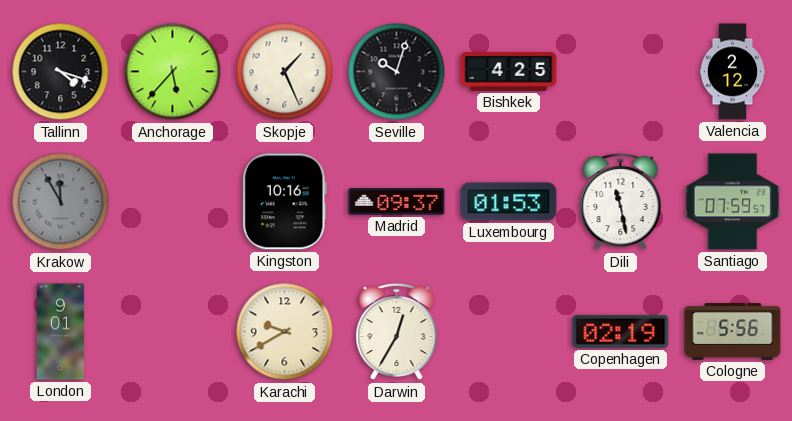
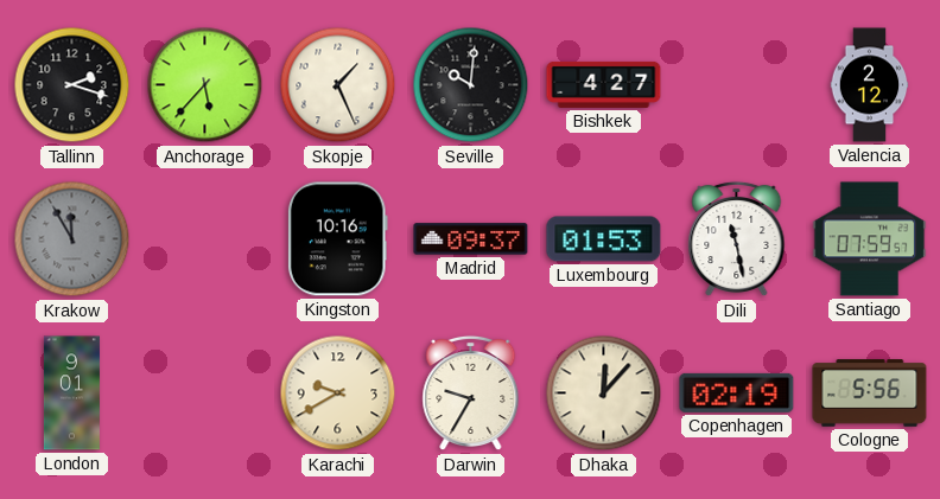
Tallinn: 4:18 -> 2:18 (72, 85)
Seville: 10:03 -> 10:01 (471, 85)
Bishkek: 4:25 -> 4:27 (604, 84)
Darwin: 12:35 -> 9:35 (471, 394)
Dhaka: none -> 12:07 (604, 394)
